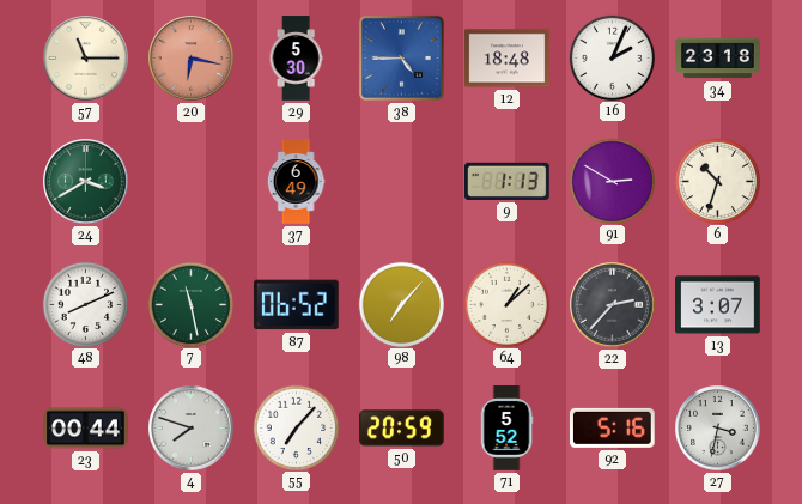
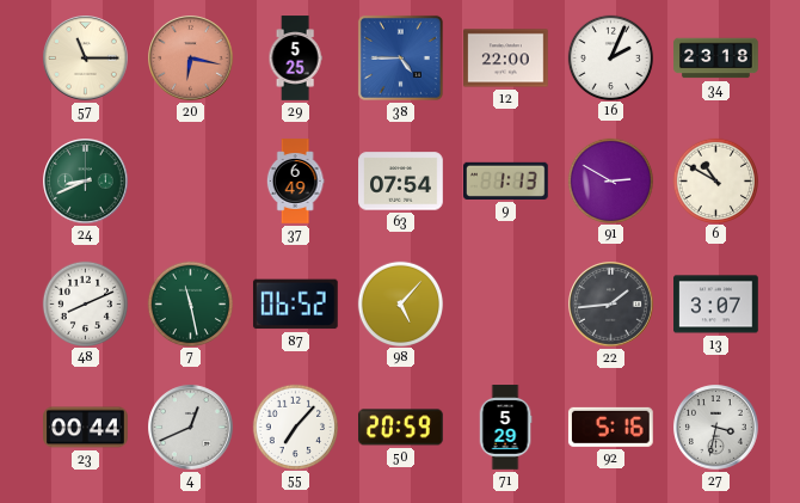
29: 5:30 -> 5:25 (295, 59)
12: 18:48 -> 22:00 (506, 59)
24: 3:40 -> 8:41 (86, 182)
63: none -> 07:54 (401, 182)
6: 10:33 -> 10:50 (715, 180)
98: 7:07 -> 5:07 (400, 303)
64: 1:08 -> none (506, 304)
22: 2:37 -> 1:44 (611, 305)
4: 7:48 -> 12:41 (191, 428)
71: 5:52 -> 5:29 (505, 428)
